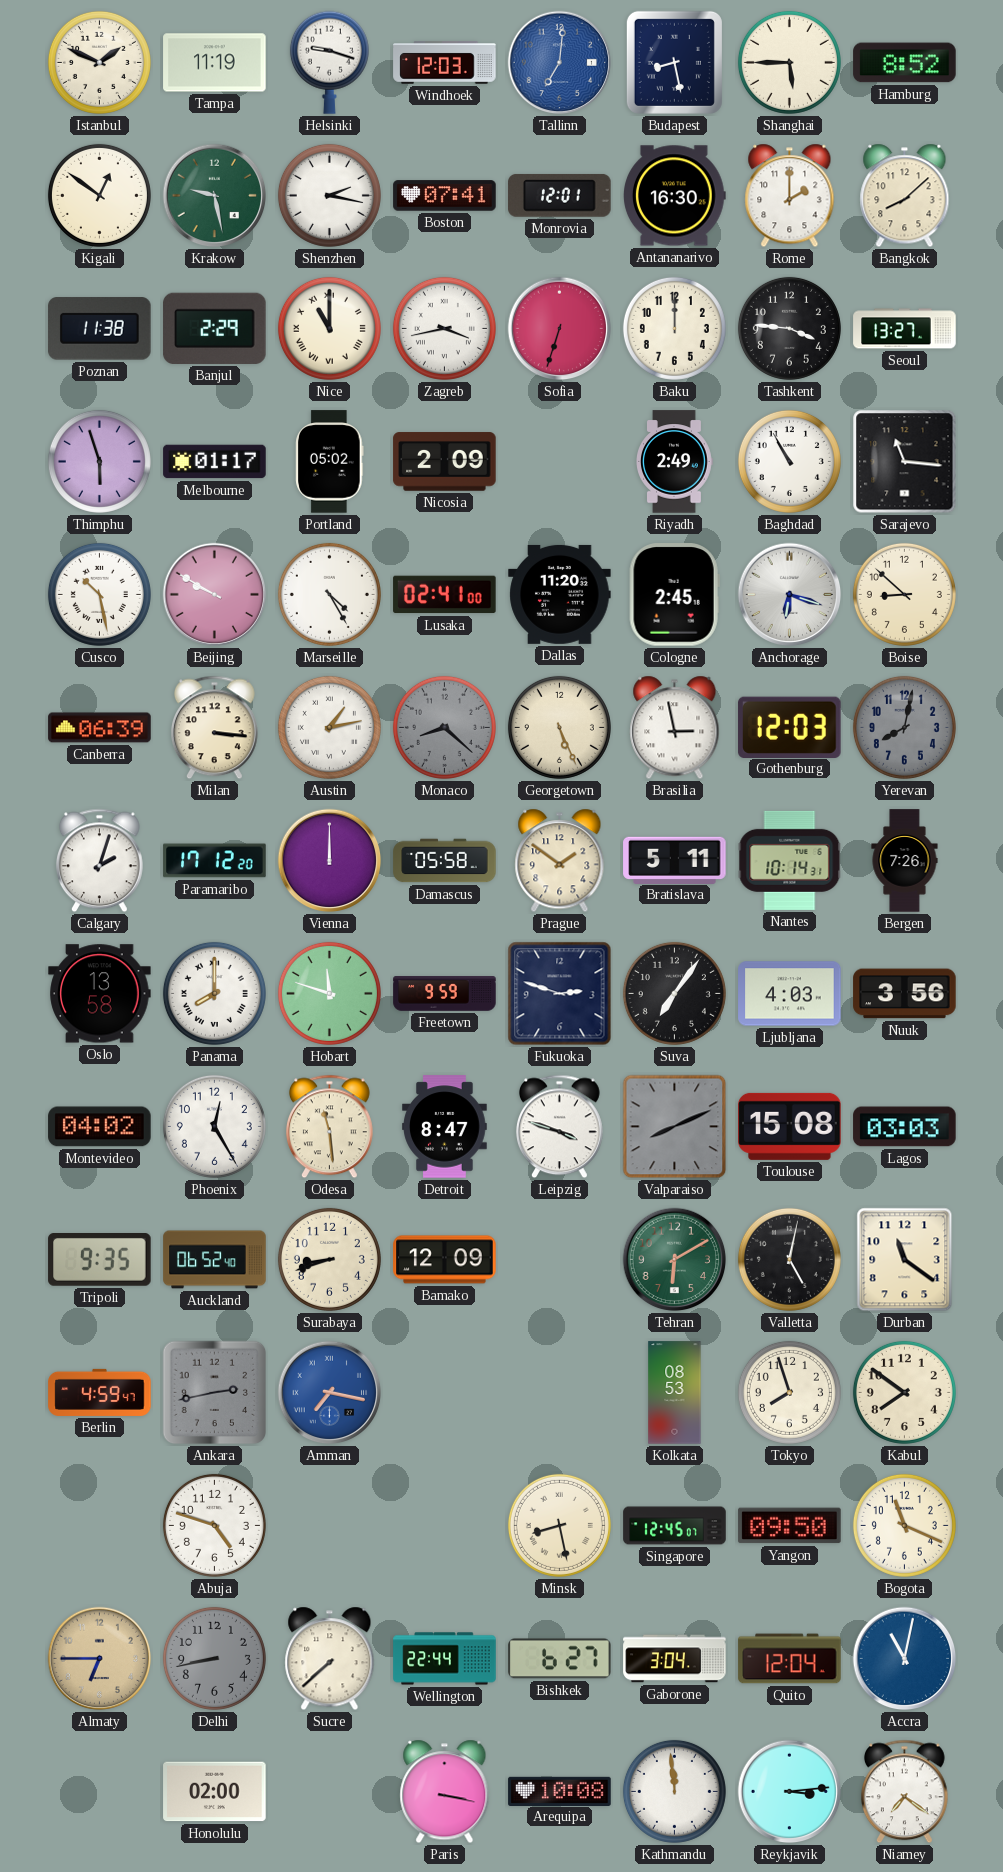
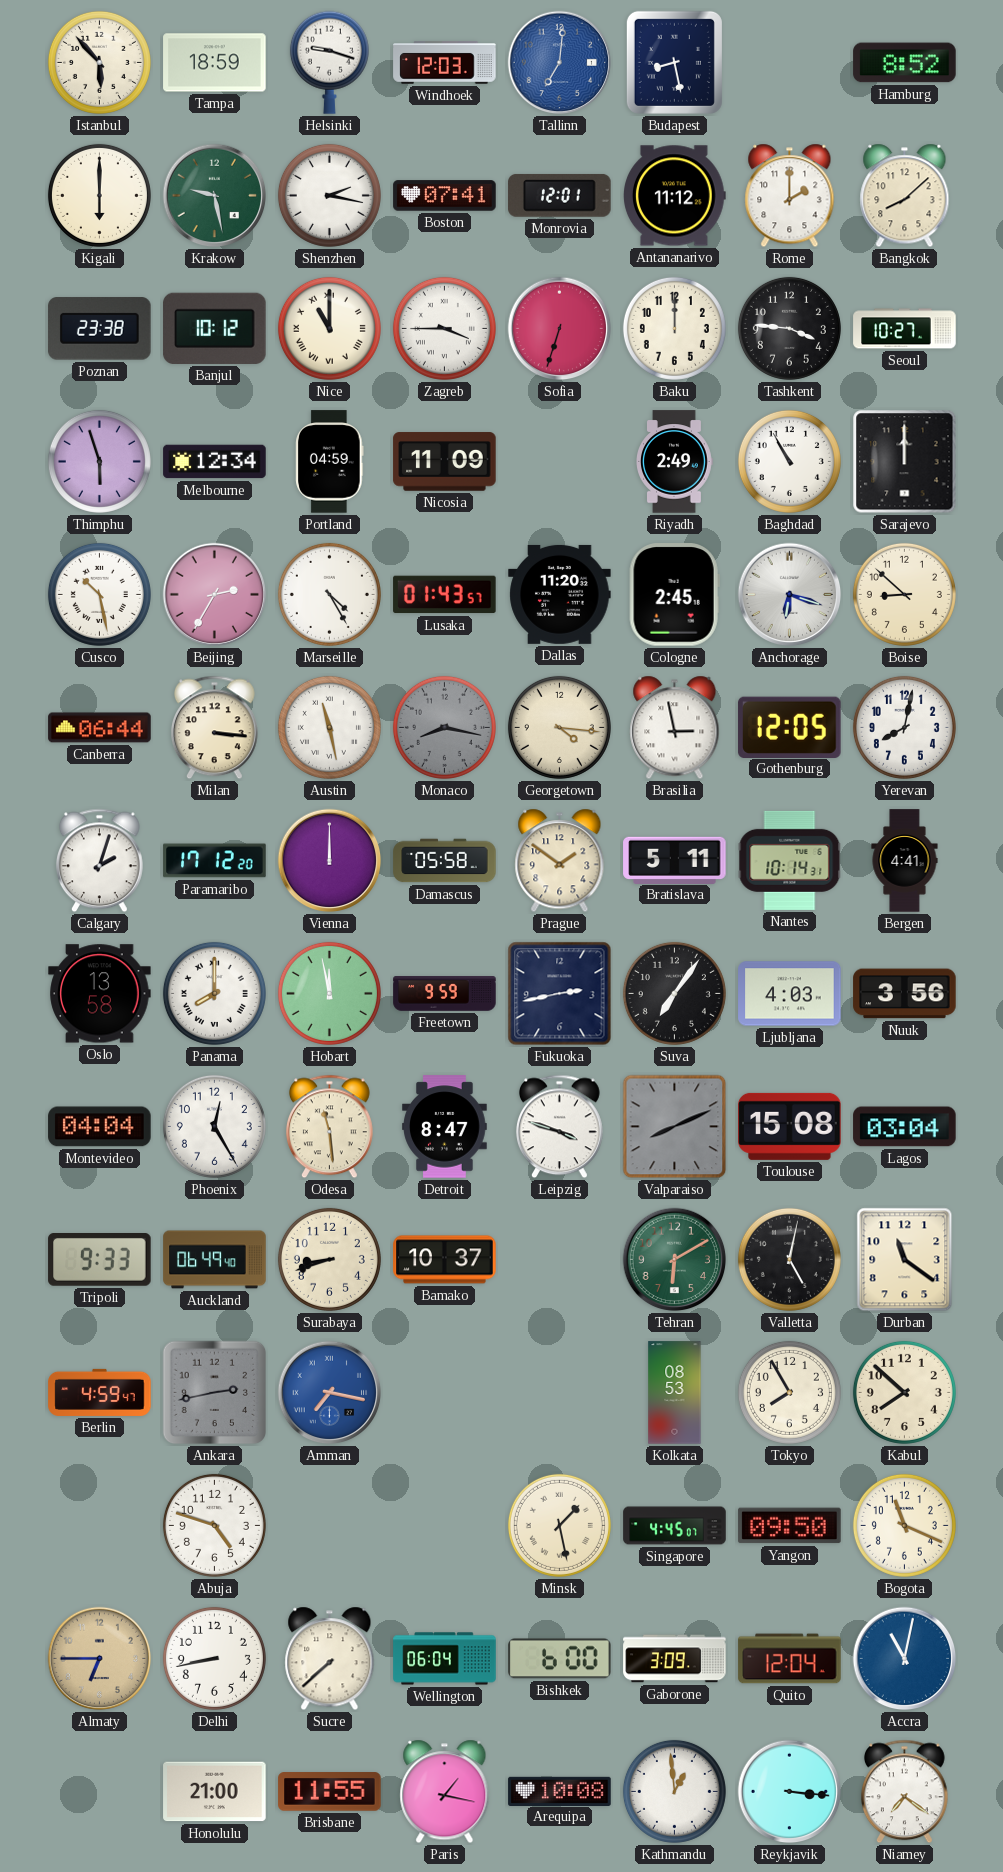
Istanbul: 1:49 -> 5:53 (99, 62)
Tampa: 11:19 -> 18:59 (215, 63)
Shanghai: 5:45 -> none (789, 62)
Kigali: 12:51 -> 6:00 (99, 195)
Antananarivo: 16:30 -> 11:12 (675, 196)
Poznan: 11:38 -> 23:38 (100, 329)
Banjul: 2:29 -> 10:12 (215, 328)
Zagreb: 3:43 -> 3:45 (444, 328)
Seoul: 13:27 -> 10:27 (905, 329)
Melbourne: 01:17 -> 12:34 (215, 462)
Portland: 05:02 -> 04:59 (330, 462)
Nicosia: 2:09 -> 11:09 (445, 462)
Sarajevo: 11:16 -> 12:00 (905, 462)
Beijing: 9:50 -> 2:35 (215, 595)
Lusaka: 02:41 -> 01:43 (445, 595)
Canberra: 06:39 -> 06:44 (100, 728)
Austin: 1:13 -> 11:28 (329, 727)
Monaco: 8:22 -> 8:17 (444, 727)
Georgetown: 5:26 -> 4:16 (559, 727)
Gothenburg: 12:03 -> 12:05 (790, 727)
Yerevan dial: grey -> white (904, 727)
Bergen: 7:26 -> 4:41 (905, 861)
Hobart: 11:48 -> 11:58 (329, 993)
Fukuoka: 2:48 -> 2:43 (560, 994)
Montevideo: 04:02 -> 04:04 (100, 1127)
Lagos: 03:03 -> 03:04 (905, 1127)
Tripoli: 9:35 -> 9:33 (100, 1260)
Auckland: 06:52 -> 06:49 (215, 1260)
Bamako: 12:09 -> 10:37 (445, 1260)
Tokyo: 7:57 -> 7:55 (789, 1392)
Kabul: 7:51 -> 7:52 (904, 1392)
Minsk: 8:28 -> 1:28 (559, 1525)
Singapore: 12:45 -> 4:45 (675, 1526)
Delhi dial: grey -> white (214, 1658)
Wellington: 22:44 -> 06:04 (445, 1659)
Bishkek: 6:27 -> 6:00 (560, 1659)
Gaborone: 3:04 -> 3:09 (675, 1659)
Honolulu: 02:00 -> 21:00 (215, 1792)
Brisbane: none -> 11:55 (330, 1792)
Paris: 3:17 -> 1:17 (445, 1792)
Kathmandu: 11:59 -> 12:59 (674, 1791)
Reykjavik: 3:14 -> 3:16 (790, 1792)
